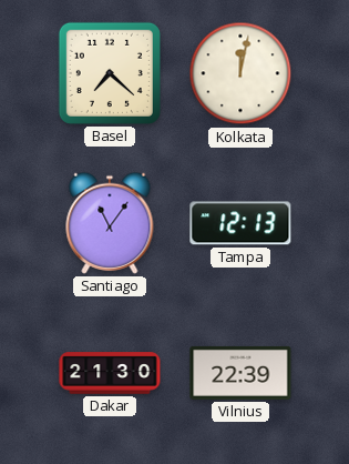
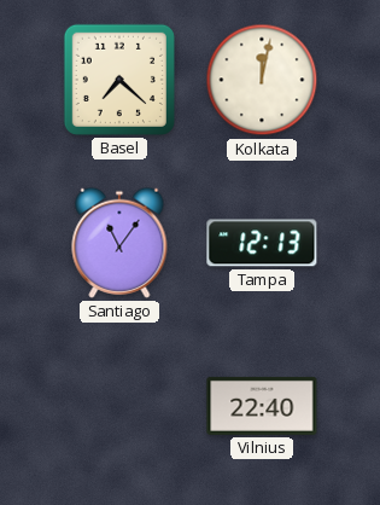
Dakar: 21:30 -> none (110, 373)
Vilnius: 22:39 -> 22:40 (262, 406)
